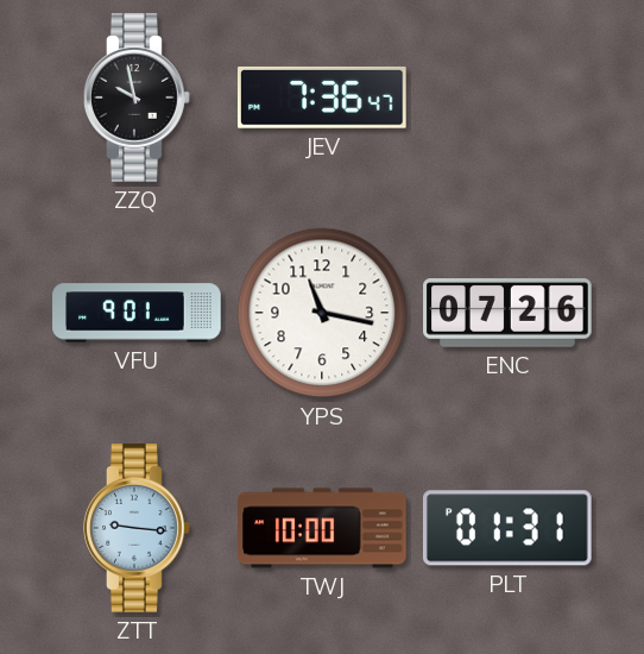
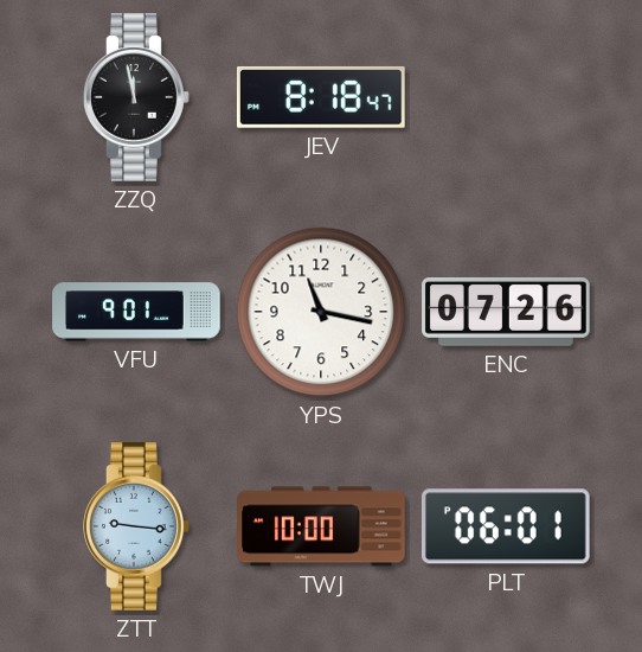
ZZQ: 9:58 -> 11:58 (136, 98)
JEV: 7:36 -> 8:18 (321, 97)
PLT: 01:31 -> 06:01 (506, 526)
